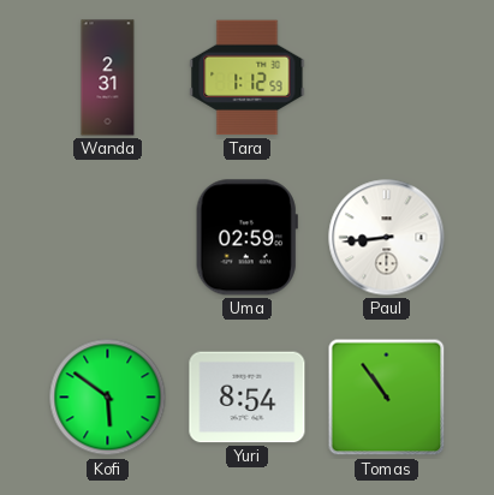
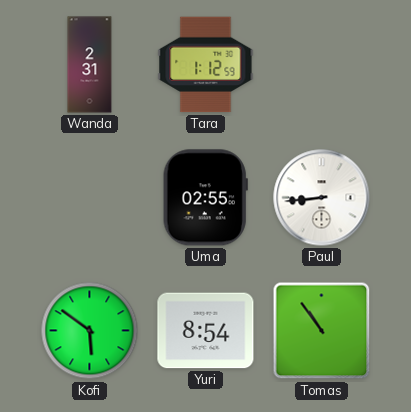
Uma: 02:59 -> 02:55 (205, 198)
